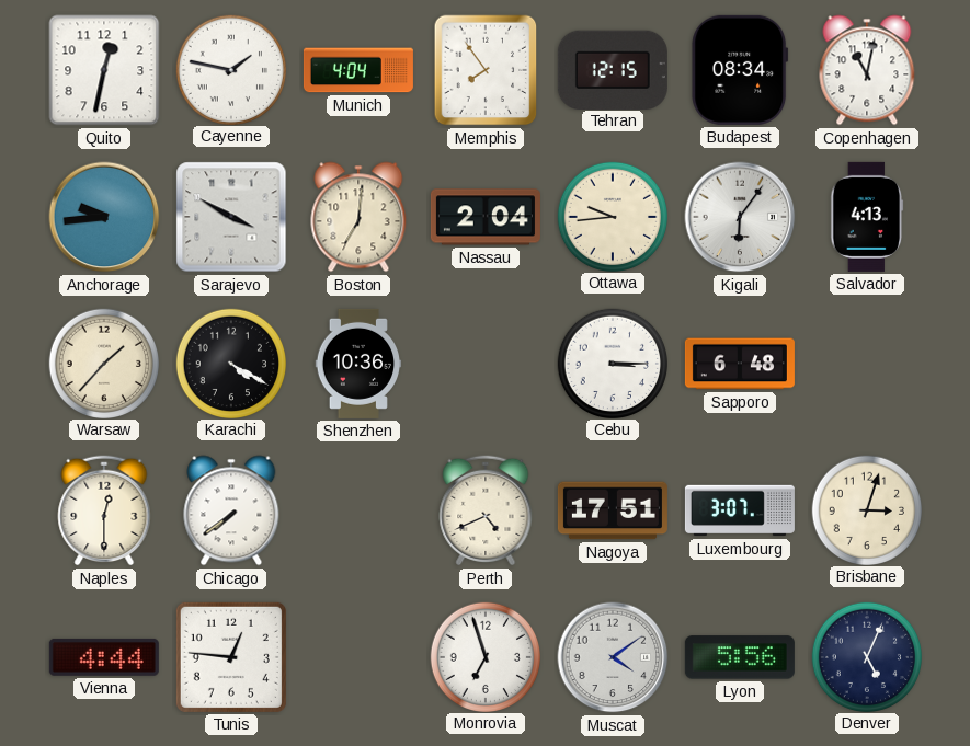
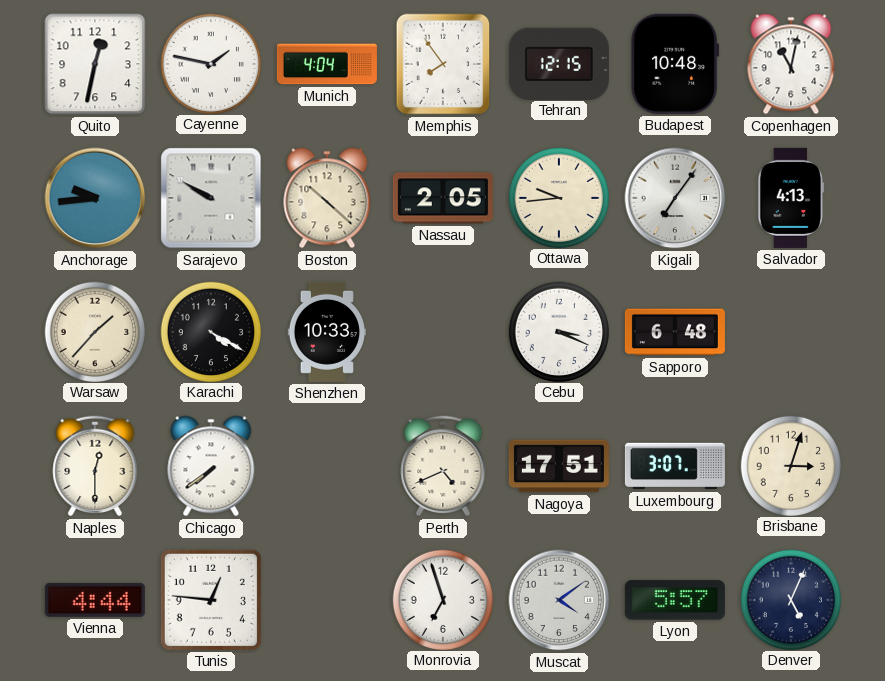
Budapest: 08:34 -> 10:48 (675, 64)
Sarajevo: 3:50 -> 9:50 (211, 198)
Boston: 7:01 -> 10:22 (327, 198)
Nassau: 2:04 -> 2:05 (443, 198)
Kigali: 6:06 -> 7:06 (675, 198)
Shenzhen: 10:36 -> 10:33 (327, 332)
Cebu: 3:15 -> 3:19 (558, 331)
Lyon: 5:56 -> 5:57 (675, 600)
